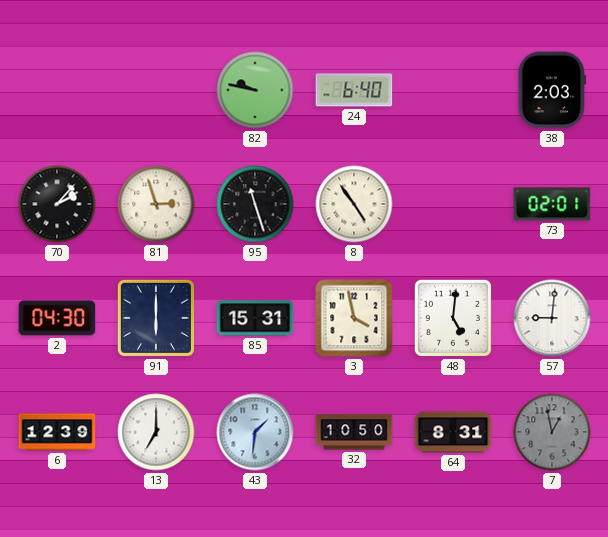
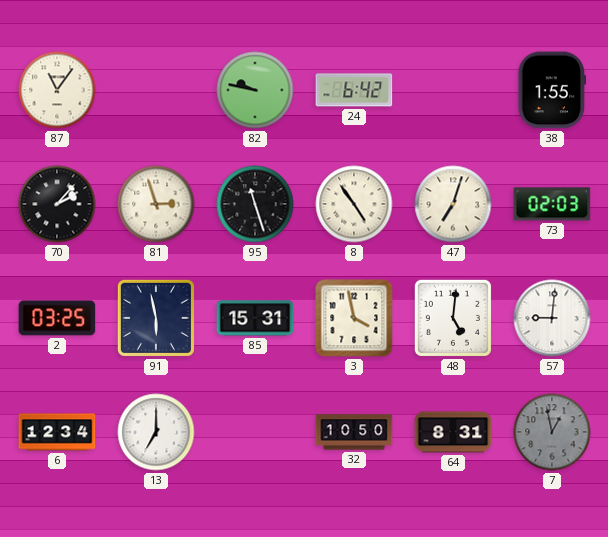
87: none -> 11:06 (57, 90)
24: 6:40 -> 6:42 (354, 90)
38: 2:03 -> 1:55 (551, 90)
47: none -> 7:03 (453, 204)
73: 02:01 -> 02:03 (552, 204)
2: 04:30 -> 03:25 (57, 318)
91: 6:00 -> 5:58 (156, 318)
6: 12:39 -> 12:34 (57, 432)
43: 1:31 -> none (255, 432)
